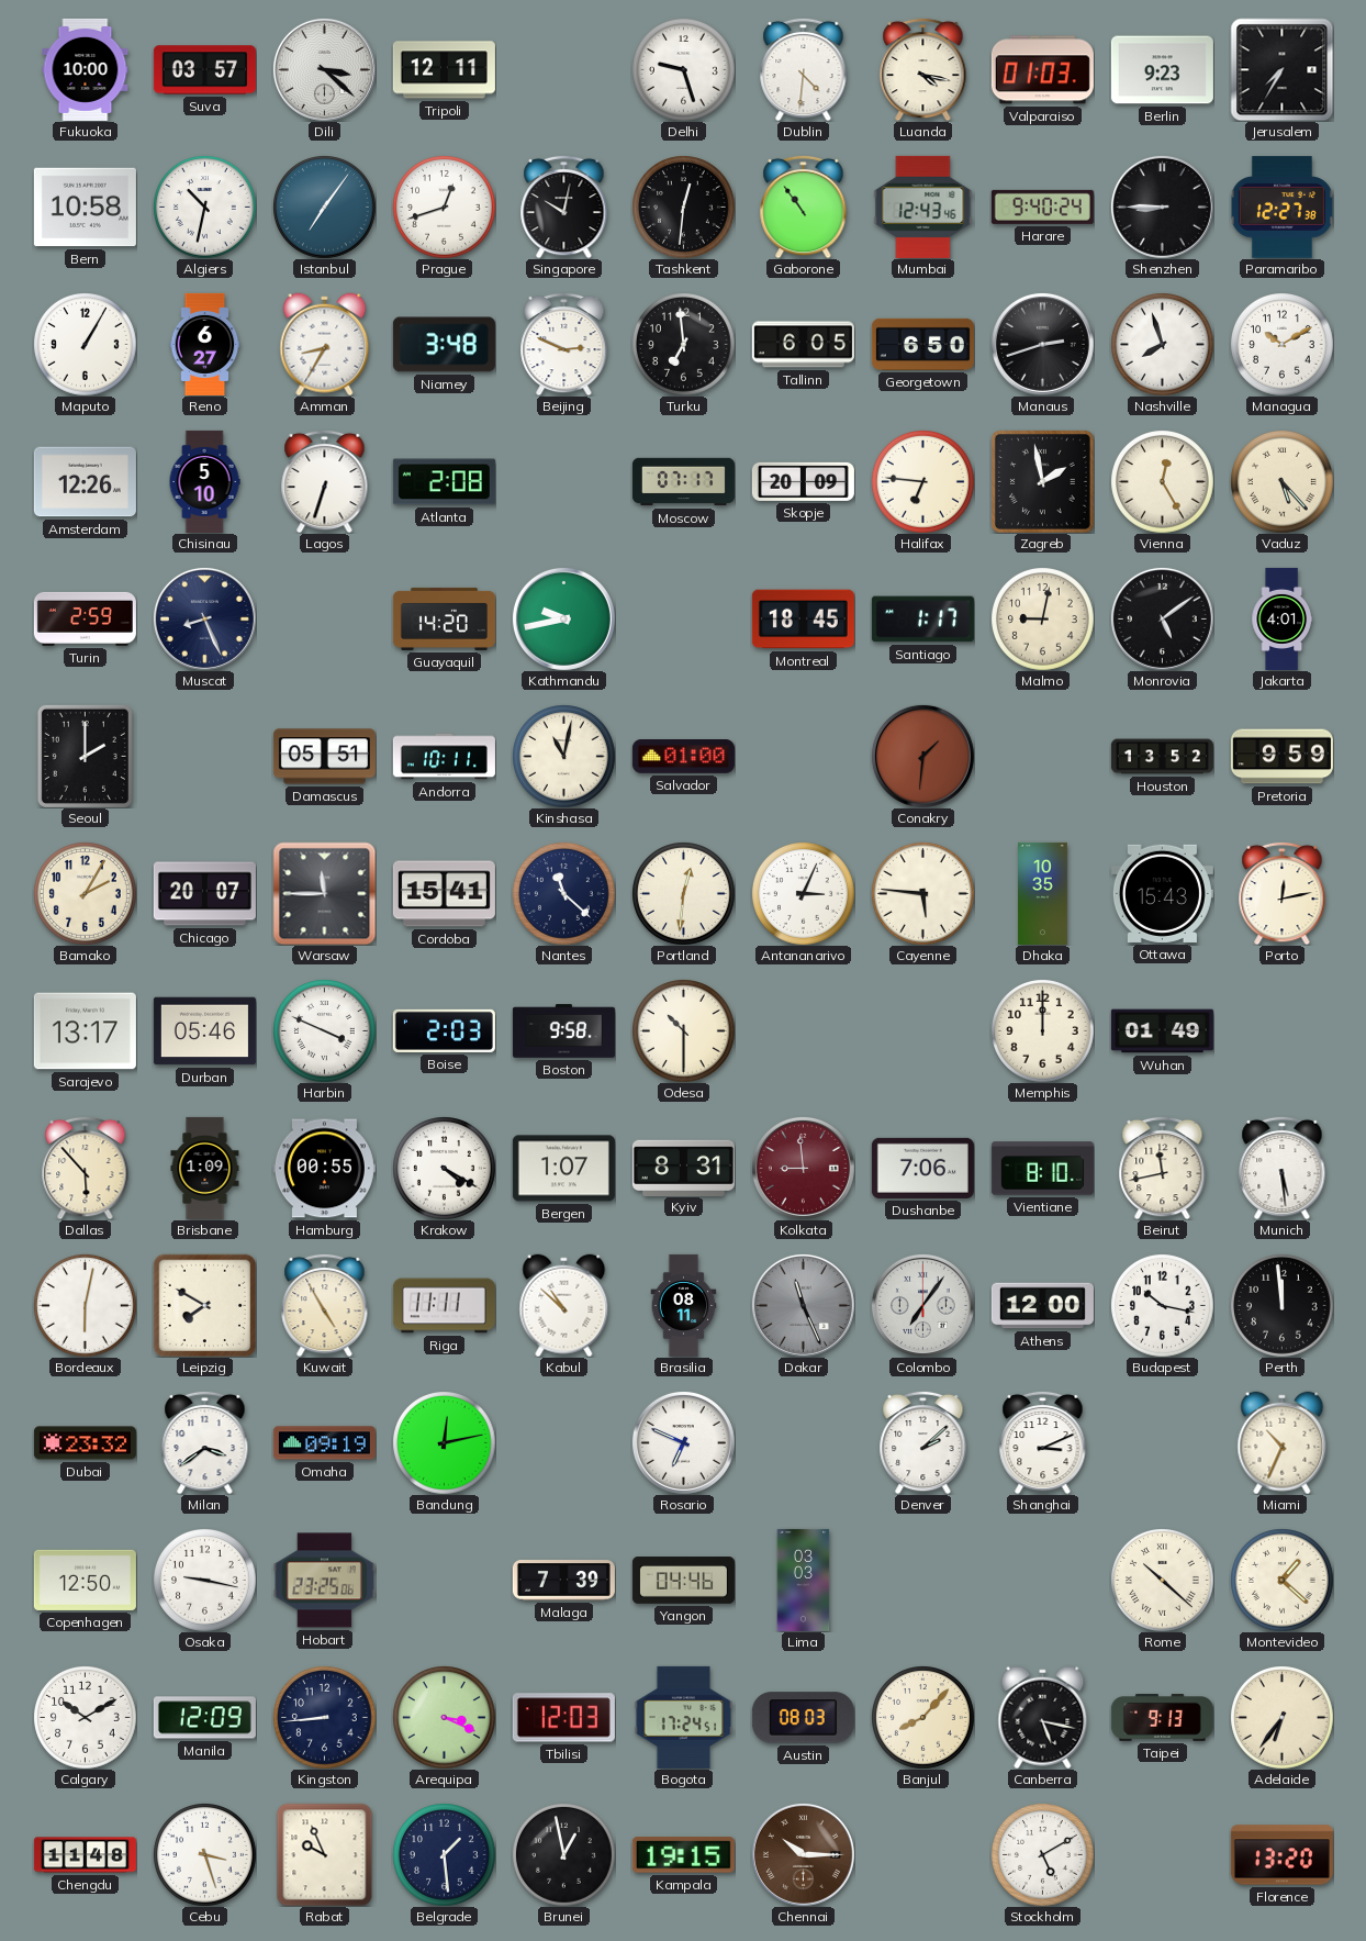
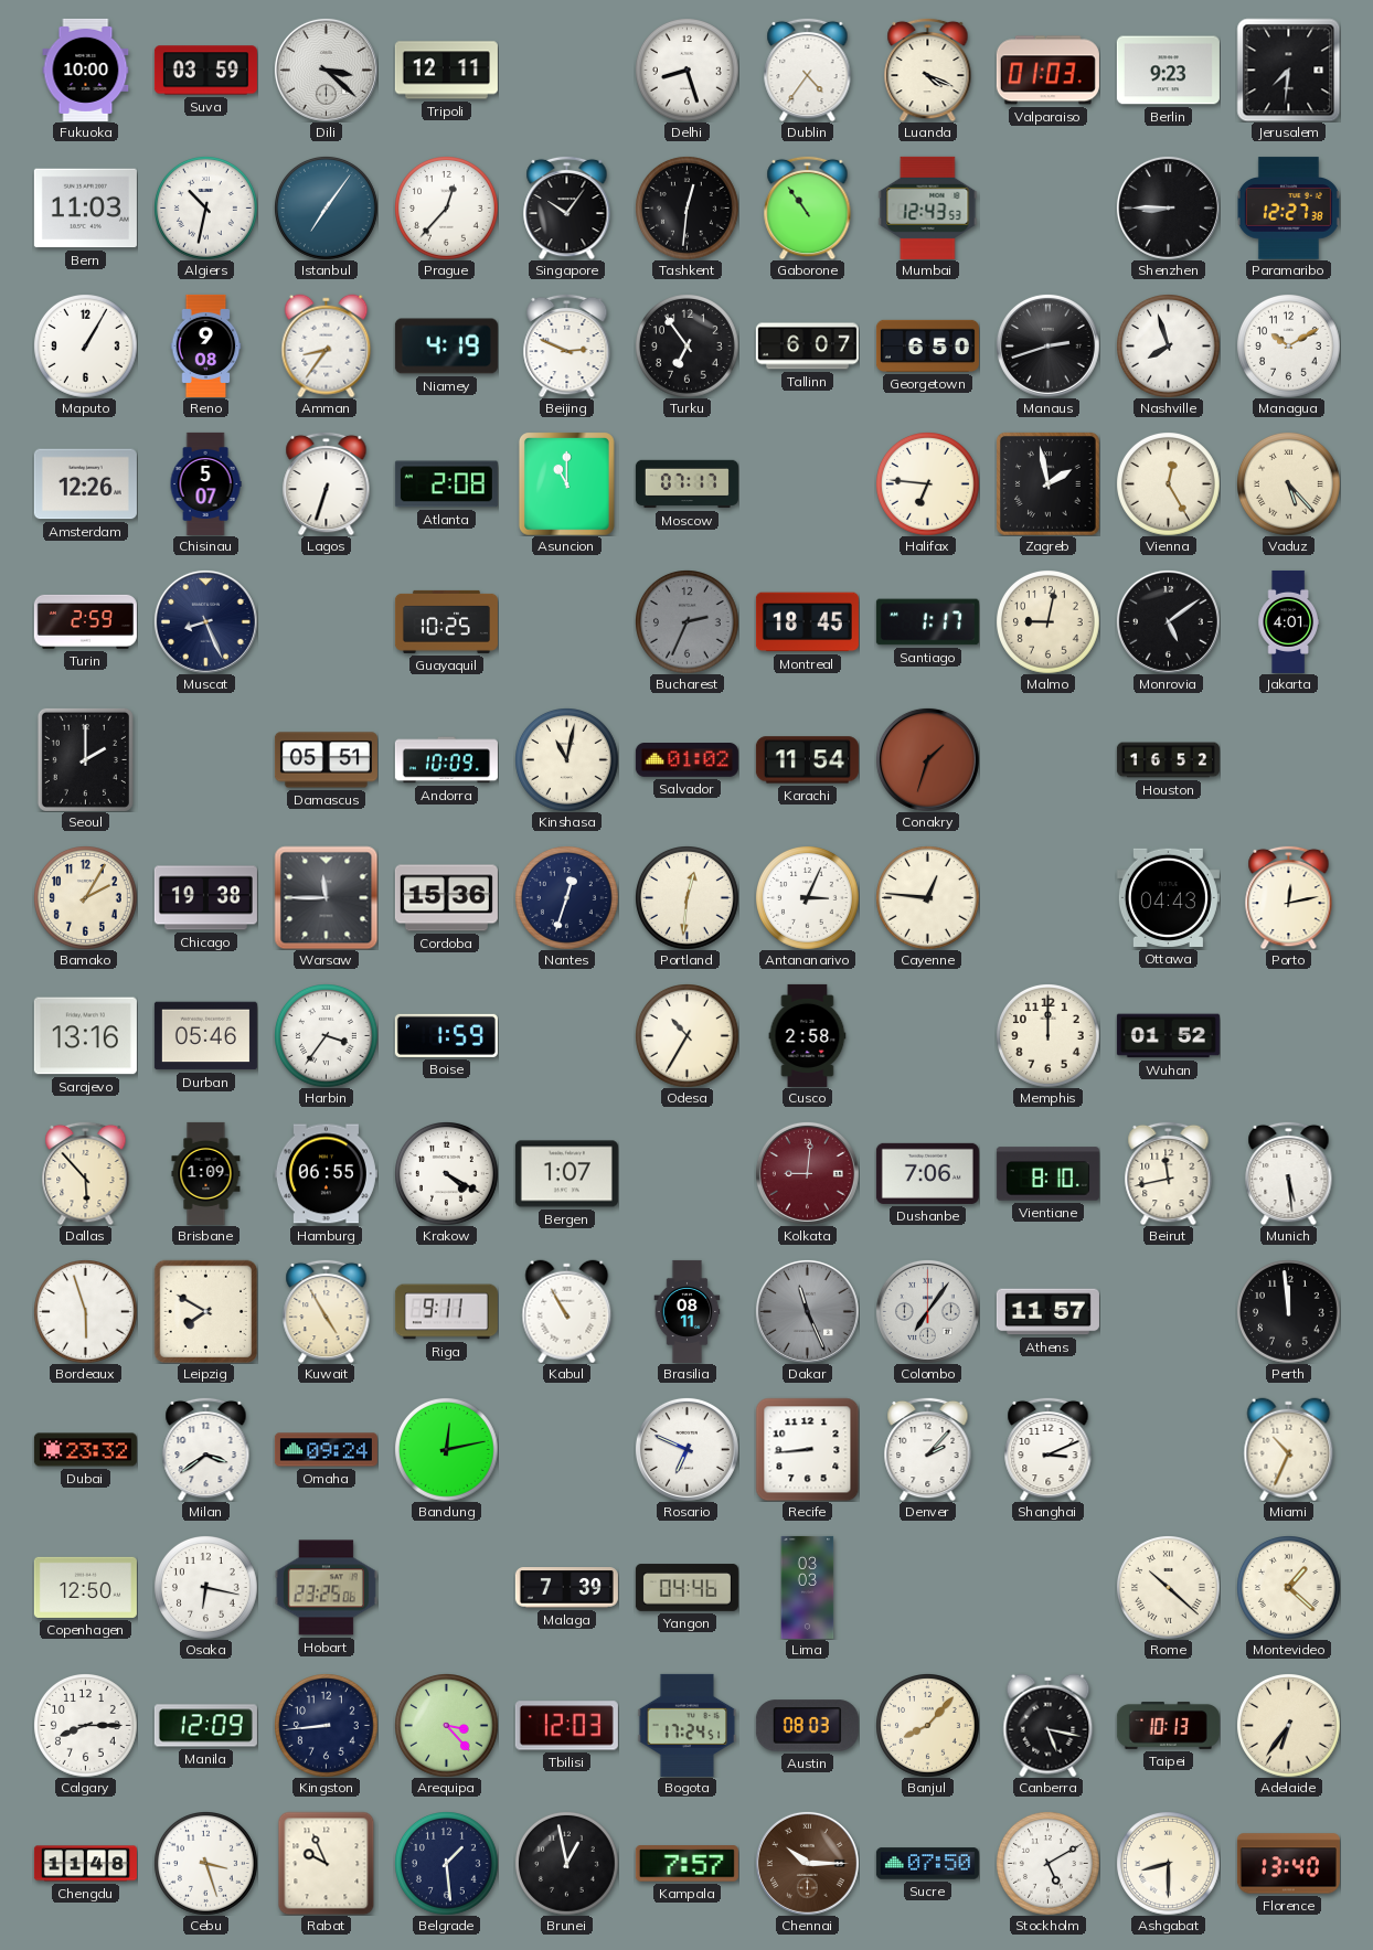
Suva: 03:57 -> 03:59 (205, 71)
Delhi: 9:27 -> 8:27 (688, 71)
Dublin: 4:31 -> 4:36 (808, 70)
Luanda: 4:17 -> 4:19 (928, 70)
Jerusalem: 7:35 -> 7:31 (1288, 70)
Bern: 10:58 -> 11:03 (85, 209)
Prague: 12:42 -> 12:37 (447, 209)
Singapore: 10:02 -> 10:06 (567, 207)
Mumbai: 12:43:46 -> 12:43:53 (928, 207)
Harare: 9:40 -> none (1042, 207)
Reno: 6:27 -> 9:08 (206, 345)
Amman: 8:35 -> 8:36 (327, 345)
Niamey: 3:48 -> 4:19 (446, 347)
Turku: 6:59 -> 6:54 (688, 347)
Tallinn: 6:05 -> 6:07 (807, 347)
Chisinau: 5:10 -> 5:07 (205, 483)
Asuncion: none -> 11:00 (567, 484)
Skopje: 20:09 -> none (803, 481)
Guayaquil: 14:20 -> 10:25 (446, 621)
Kathmandu: 9:43 -> none (563, 618)
Bucharest: none -> 2:34 (688, 622)
Andorra: 10:11 -> 10:09 (446, 760)
Salvador: 01:00 -> 01:02 (686, 760)
Karachi: none -> 11:54 (807, 760)
Conakry: 1:31 -> 1:33 (927, 759)
Houston: 13:52 -> 16:52 (1168, 760)
Pretoria: 9:59 -> none (1281, 757)
Chicago: 20:07 -> 19:38 (205, 898)
Cordoba: 15:41 -> 15:36 (446, 898)
Nantes: 11:22 -> 12:33 (567, 898)
Cayenne: 5:46 -> 12:46 (928, 898)
Dhaka: 10:35 -> none (1043, 893)
Ottawa: 15:43 -> 04:43 (1168, 897)
Sarajevo: 13:17 -> 13:16 (85, 1036)
Harbin: 3:49 -> 3:36 (327, 1036)
Boise: 2:03 -> 1:59 (446, 1035)
Boston: 9:58 -> none (563, 1031)
Odesa: 10:30 -> 10:35 (688, 1036)
Cusco: none -> 2:58 (808, 1035)
Wuhan: 01:49 -> 01:52 (1168, 1036)
Hamburg: 00:55 -> 06:55 (326, 1174)
Kyiv: 8:31 -> none (683, 1168)
Kolkata: 8:59 -> 9:01 (807, 1173)
Bordeaux: 6:02 -> 5:57 (86, 1312)
Riga: 11:11 -> 9:11 (446, 1312)
Kabul: 10:52 -> 10:55 (567, 1311)
Athens: 12:00 -> 11:57 (1047, 1312)
Budapest: 10:17 -> none (1163, 1306)
Omaha: 09:19 -> 09:24 (326, 1450)
Recife: none -> 8:44 (807, 1449)
Denver: 2:08 -> 2:07 (928, 1449)
Osaka: 9:17 -> 6:17 (206, 1588)
Calgary: 10:10 -> 8:15 (86, 1726)
Arequipa: 3:19 -> 3:23 (447, 1726)
Taipei: 9:13 -> 10:13 (1168, 1725)
Kampala: 19:15 -> 7:57 (686, 1864)
Sucre: none -> 07:50 (927, 1864)
Ashgabat: none -> 8:30 (1169, 1864)
Florence: 13:20 -> 13:40 (1288, 1864)
